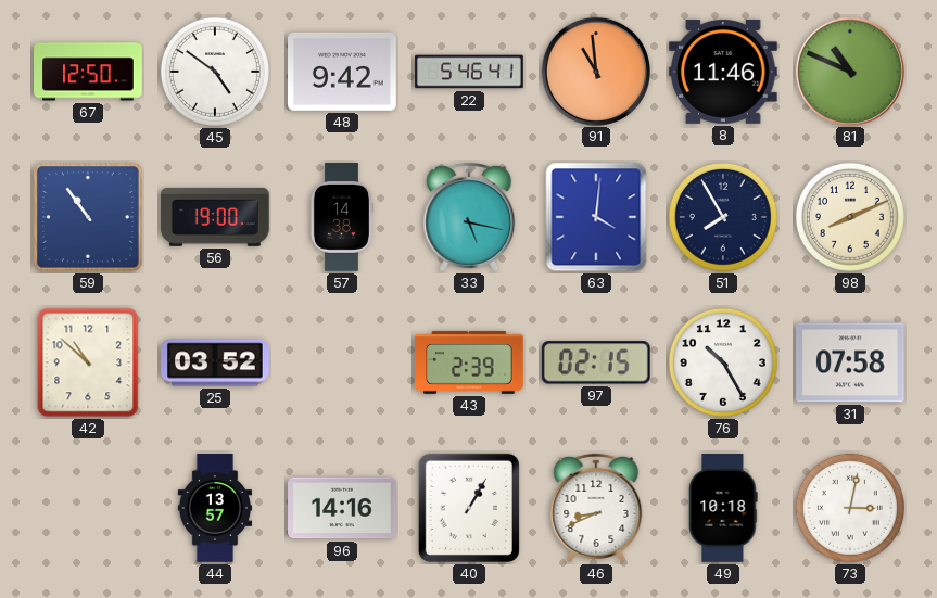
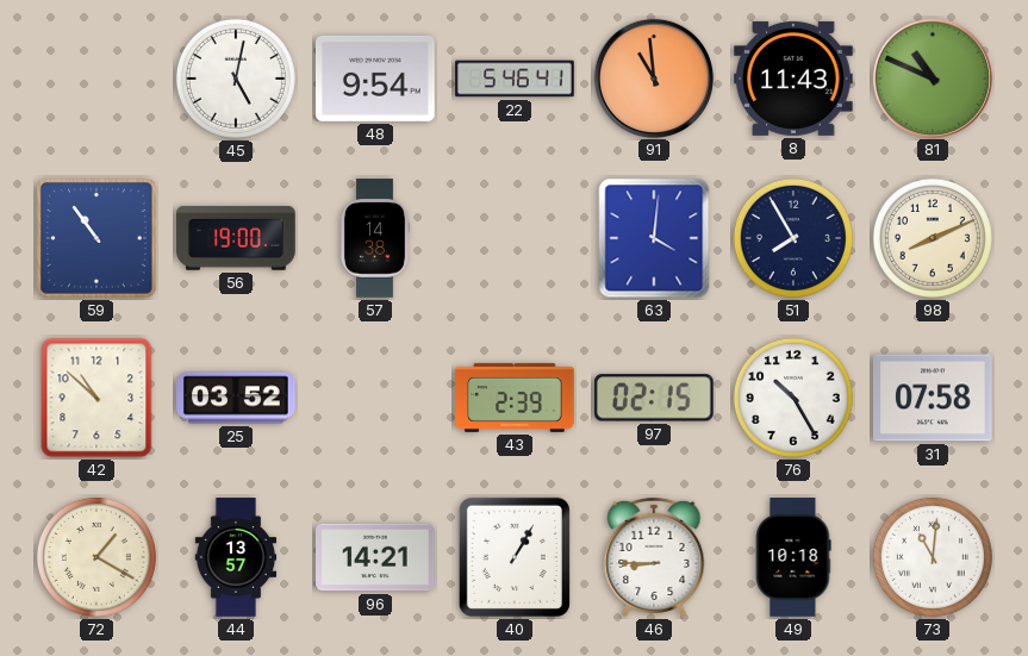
67: 12:50 -> none (88, 72)
45: 4:51 -> 5:02 (236, 79)
48: 9:42 -> 9:54 (376, 79)
8: 11:46 -> 11:43 (795, 79)
33: 5:17 -> none (469, 217)
72: none -> 1:20 (96, 557)
96: 14:16 -> 14:21 (375, 557)
46: 8:41 -> 8:45 (654, 557)
73: 3:02 -> 11:01 (933, 557)
